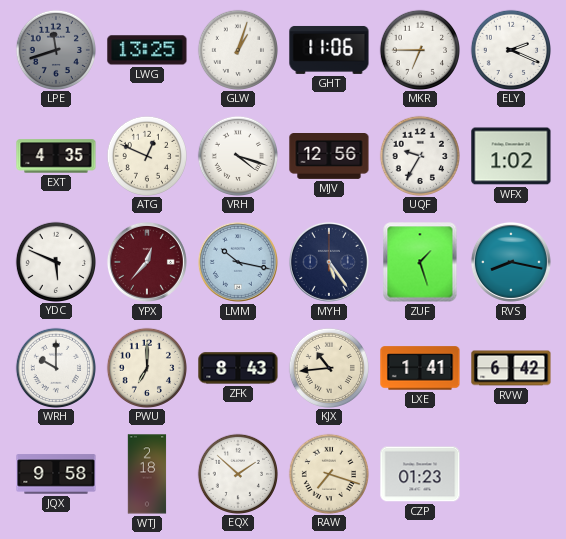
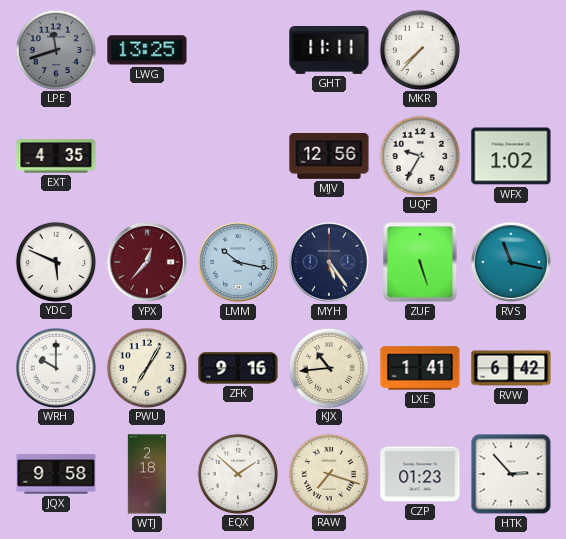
GLW: 1:03 -> none (237, 49)
GHT: 11:06 -> 11:11 (329, 50)
MKR: 6:45 -> 7:37 (419, 49)
ELY: 2:19 -> none (510, 49)
ATG: 12:49 -> none (146, 155)
VRH: 4:18 -> none (237, 155)
ZUF: 1:27 -> 5:27 (420, 262)
RVS: 8:17 -> 11:17 (511, 262)
PWU: 7:00 -> 7:05 (146, 367)
ZFK: 8:43 -> 9:16 (238, 368)
HTK: none -> 2:53 (511, 474)
